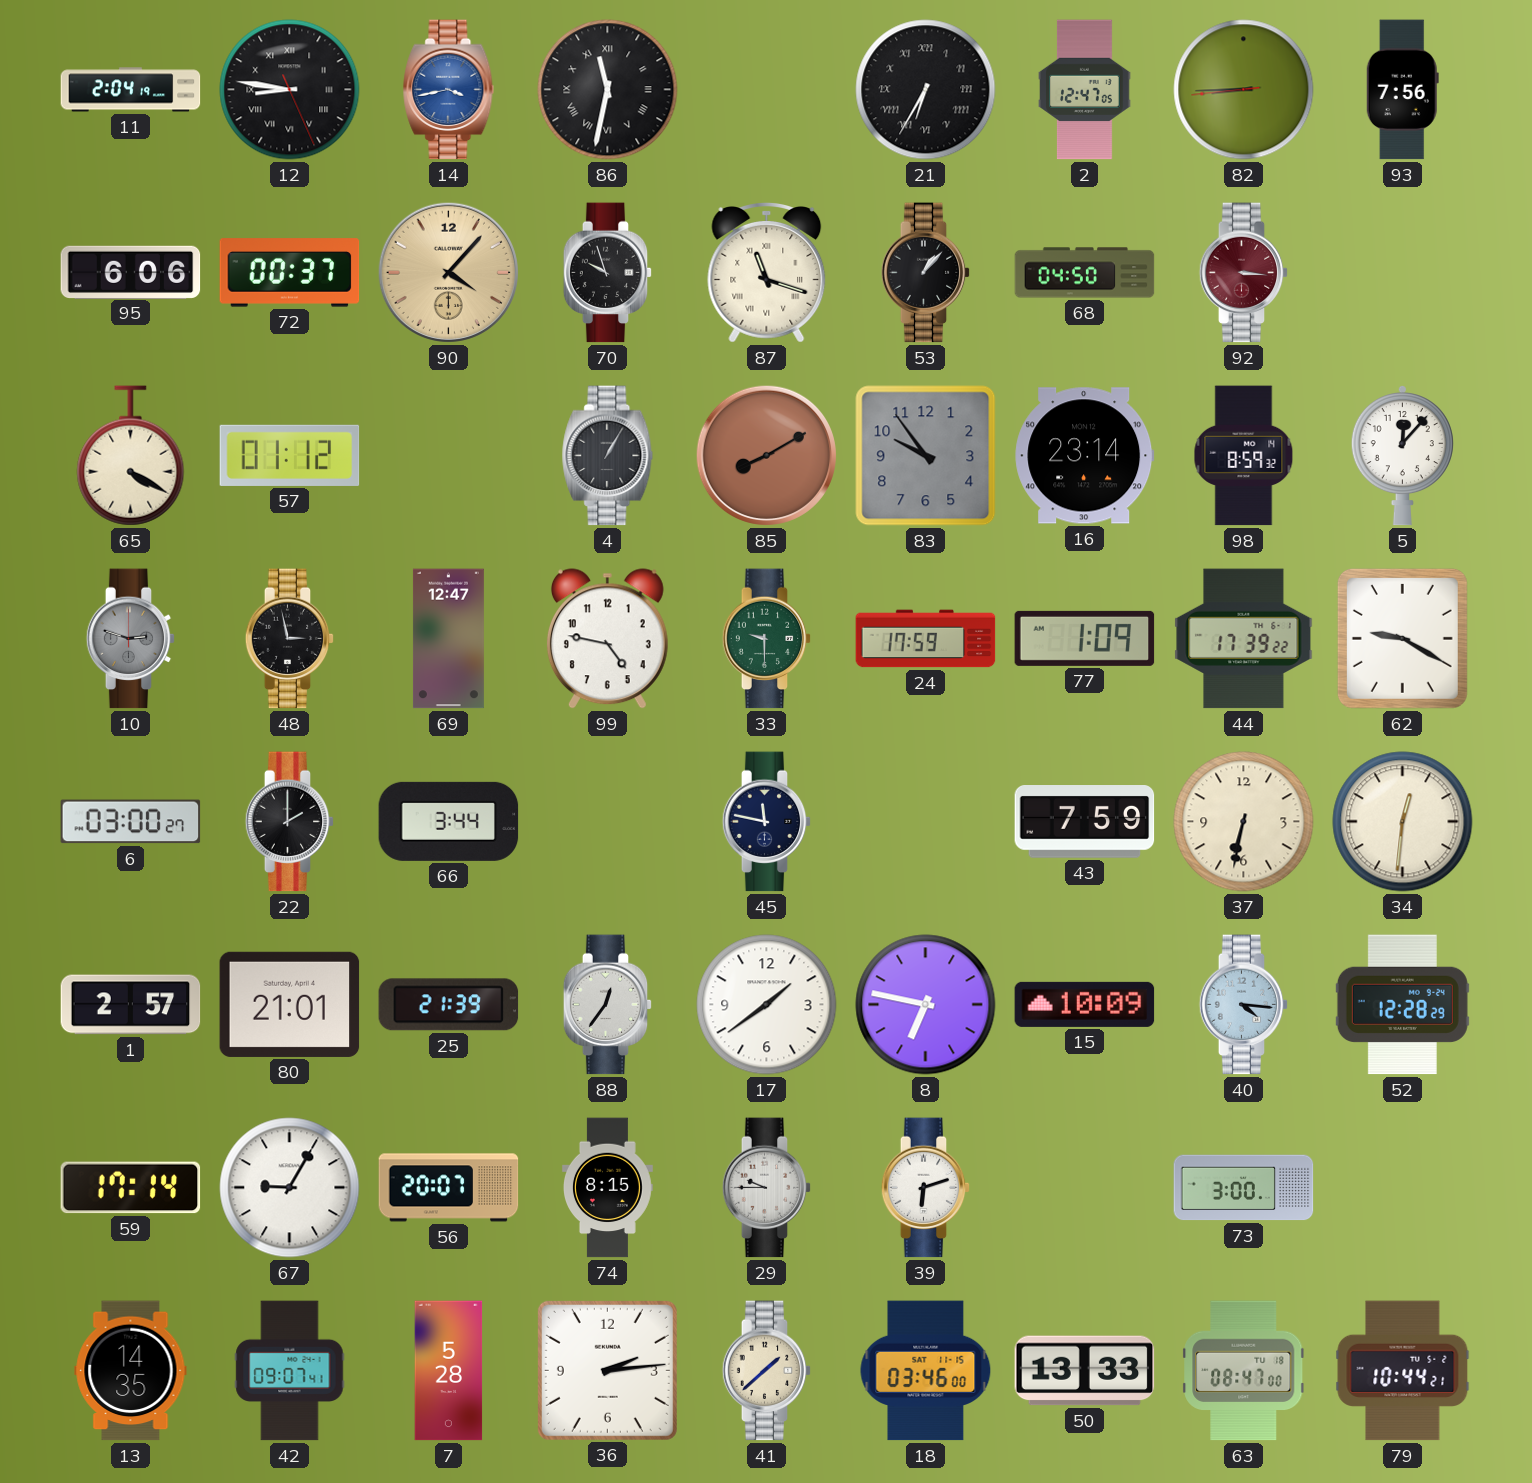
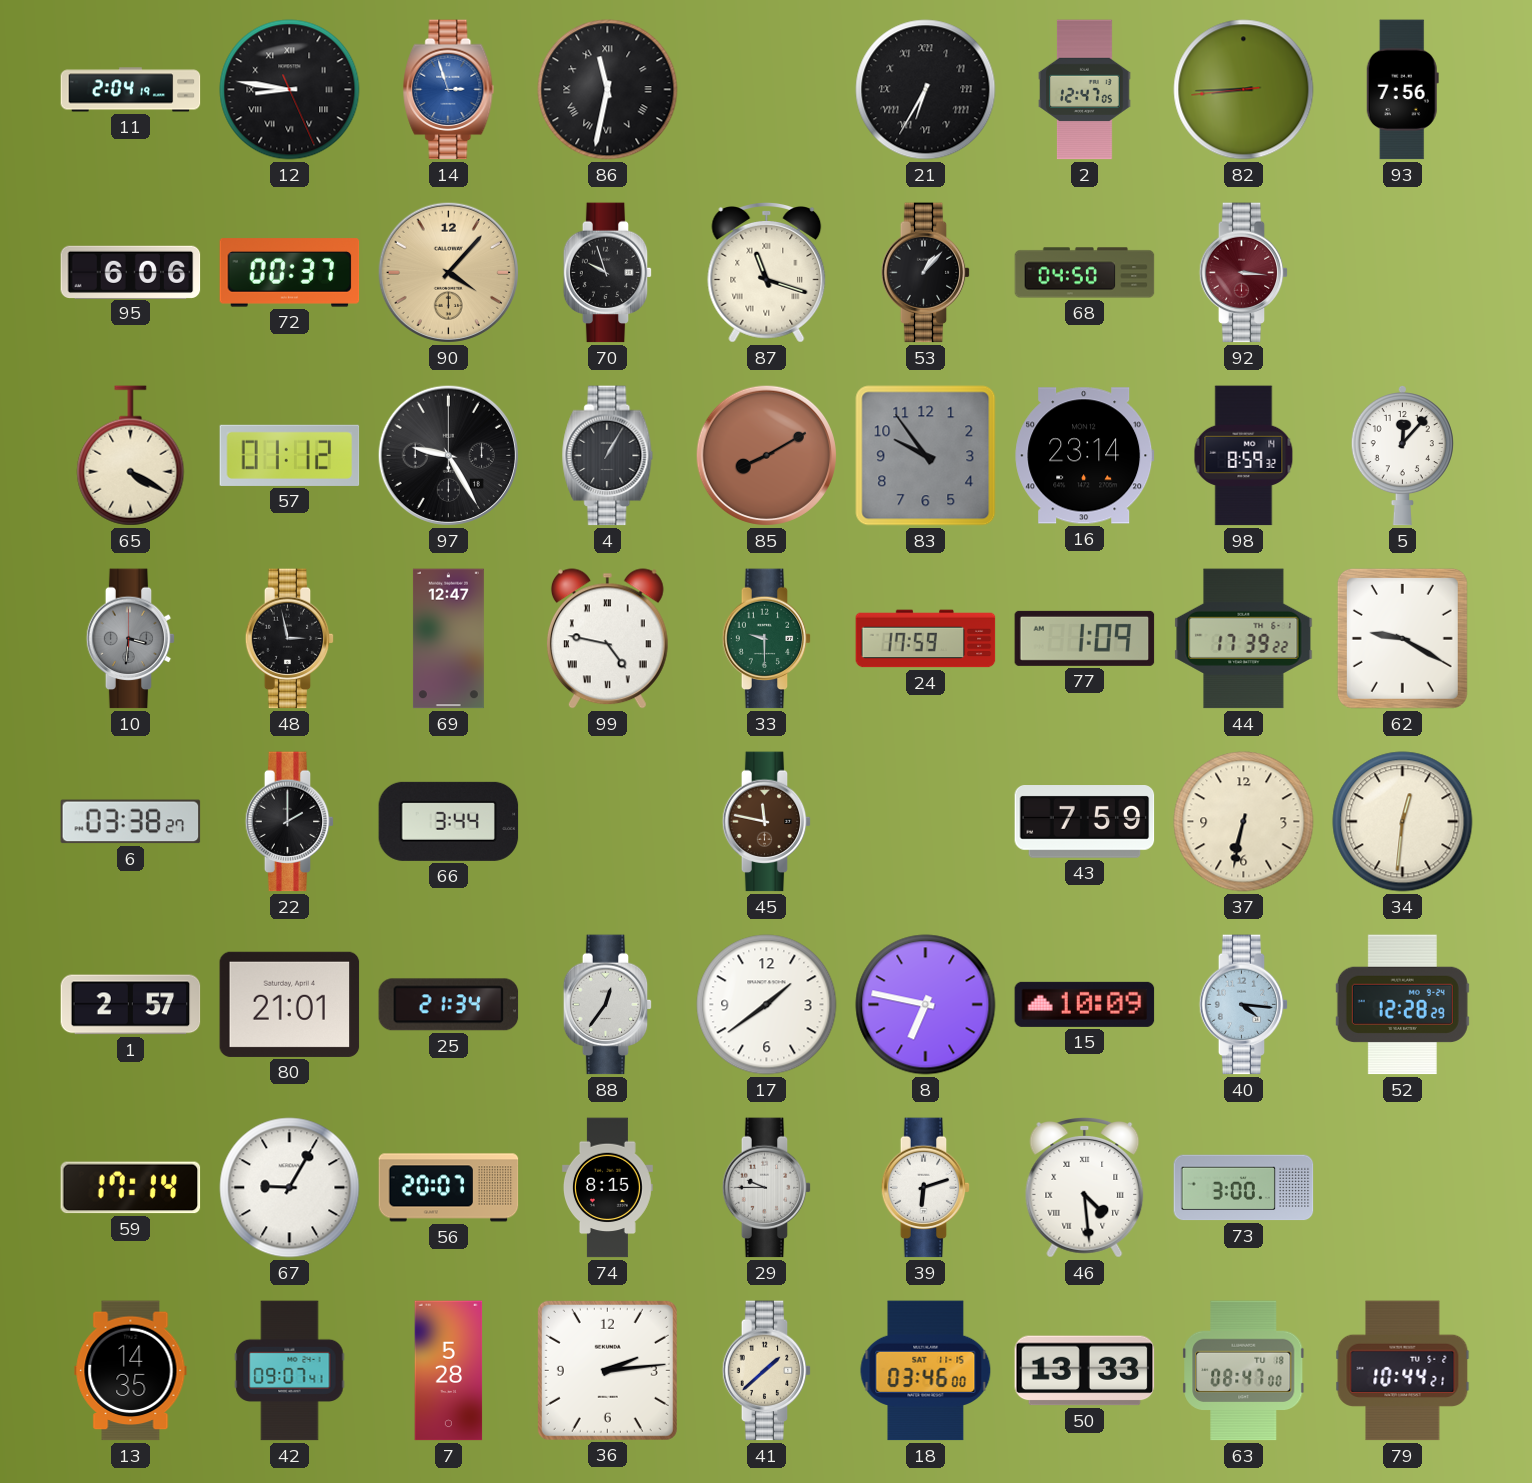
14: 3:43 -> 2:57 (449, 90)
97: none -> 9:25 (448, 455)
10: 2:48 -> 3:31 (131, 639)
99 numerals: Arabic -> Roman (607, 639)
6: 03:00 -> 03:38 (131, 822)
45 dial: navy -> brown (767, 822)
25: 21:39 -> 21:34 (449, 1005)
46: none -> 4:29 (1085, 1188)
